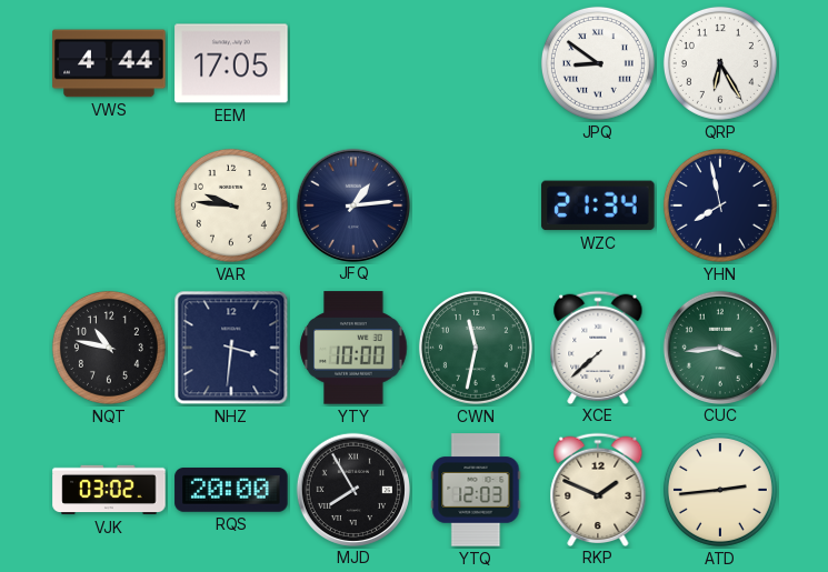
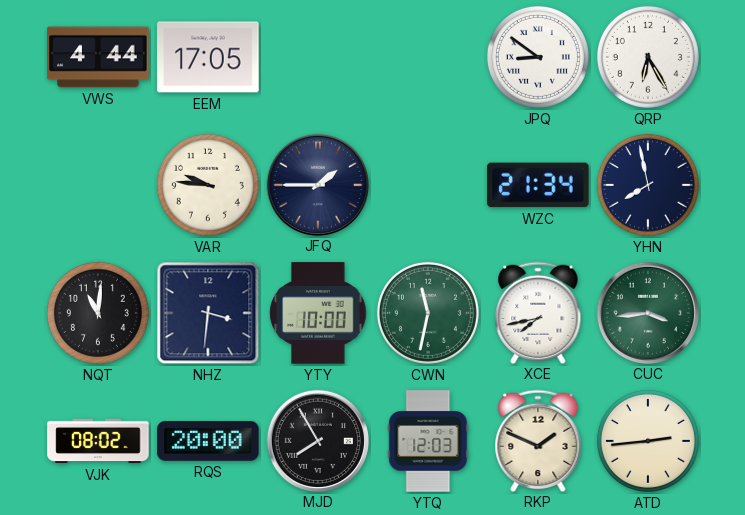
JFQ: 1:14 -> 1:45 (317, 184)
NQT: 10:47 -> 11:01 (98, 313)
XCE: 7:38 -> 7:43 (538, 312)
VJK: 03:02 -> 08:02 (98, 441)
